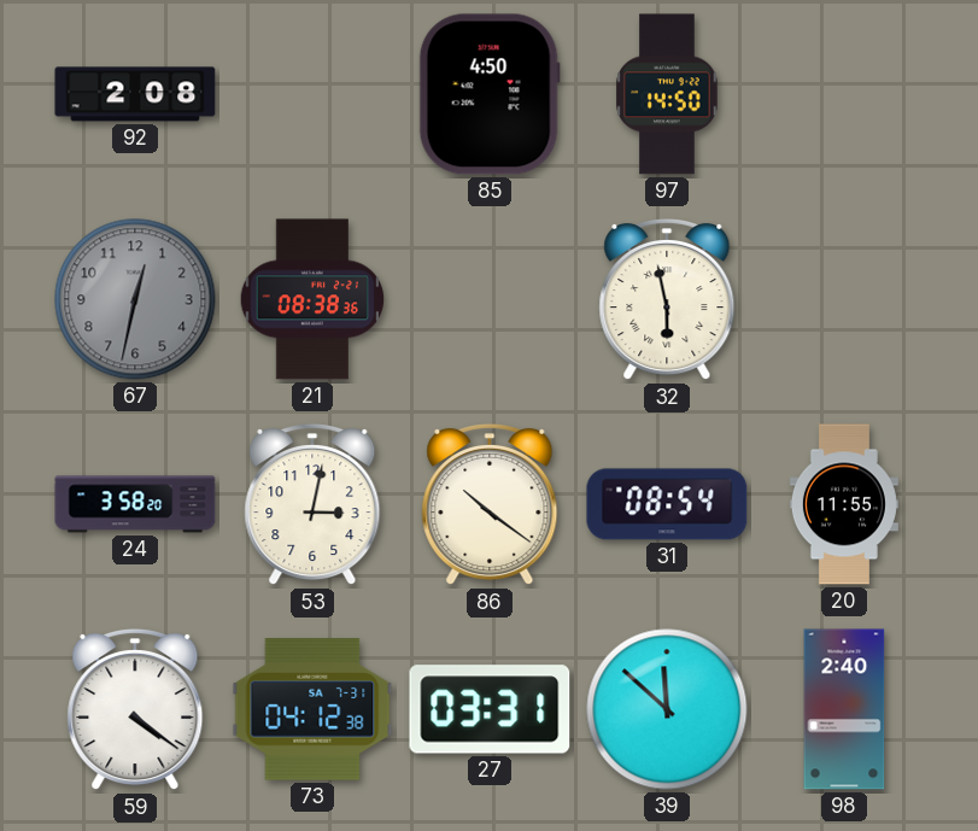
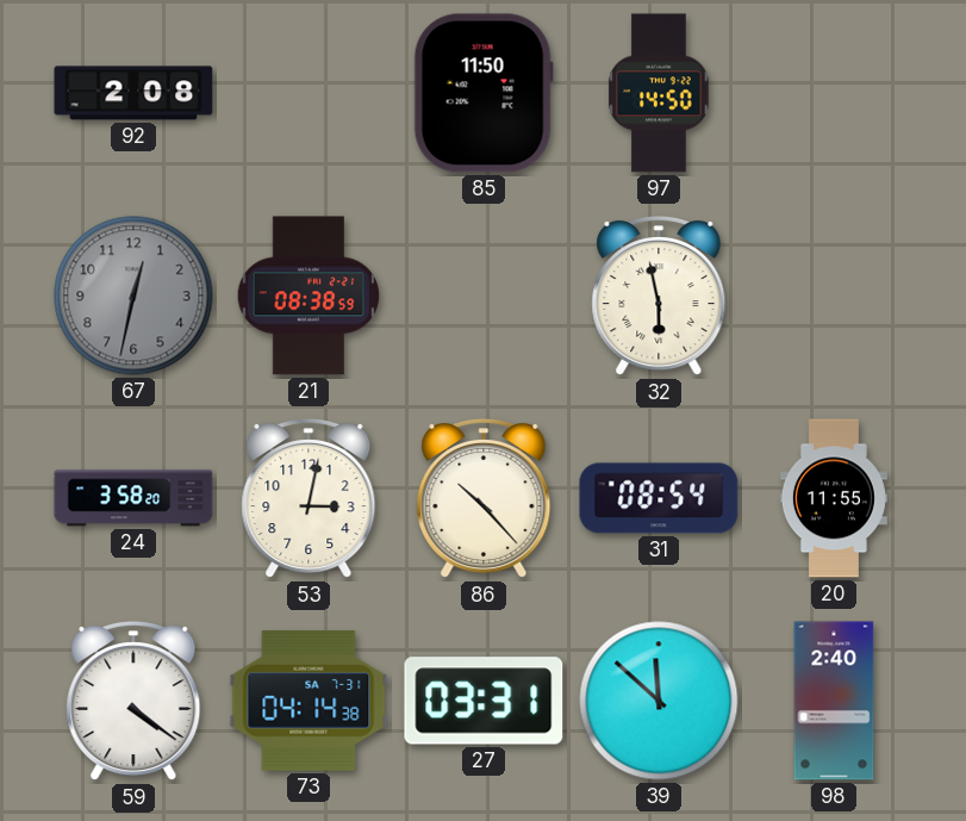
85: 4:50 -> 11:50 (484, 93)
21: 08:38:36 -> 08:38:59 (309, 296)
86: 10:21 -> 10:23 (484, 498)
73: 04:12 -> 04:14 (309, 701)
